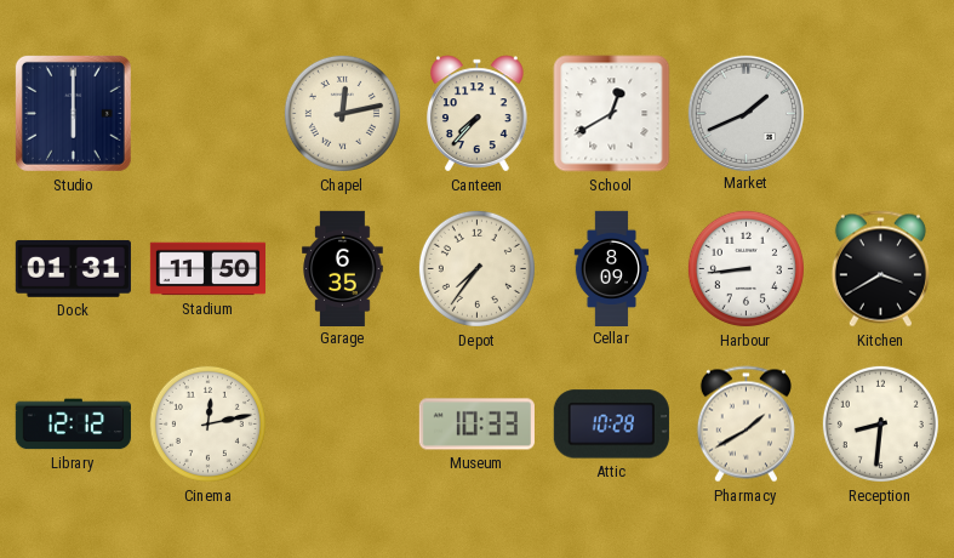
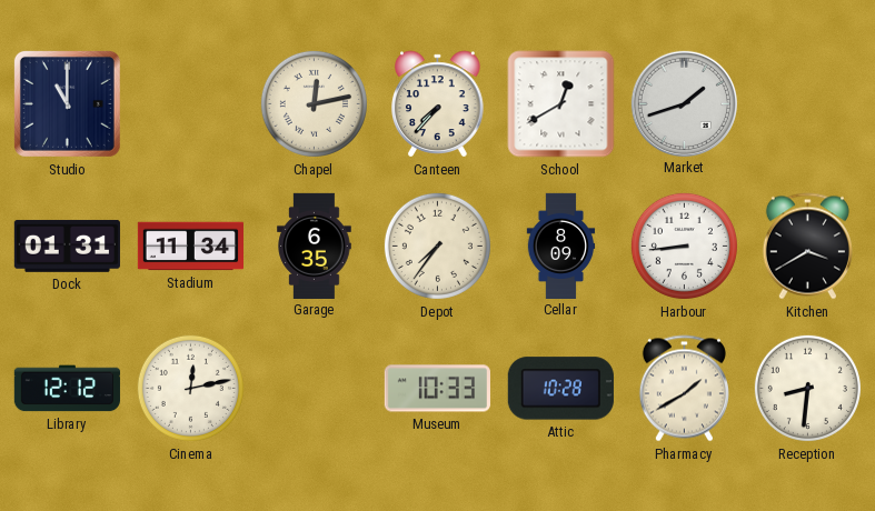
Studio: 6:00 -> 11:00 (67, 103)
Market: 1:41 -> 1:42 (684, 103)
Stadium: 11:50 -> 11:34 (190, 247)
